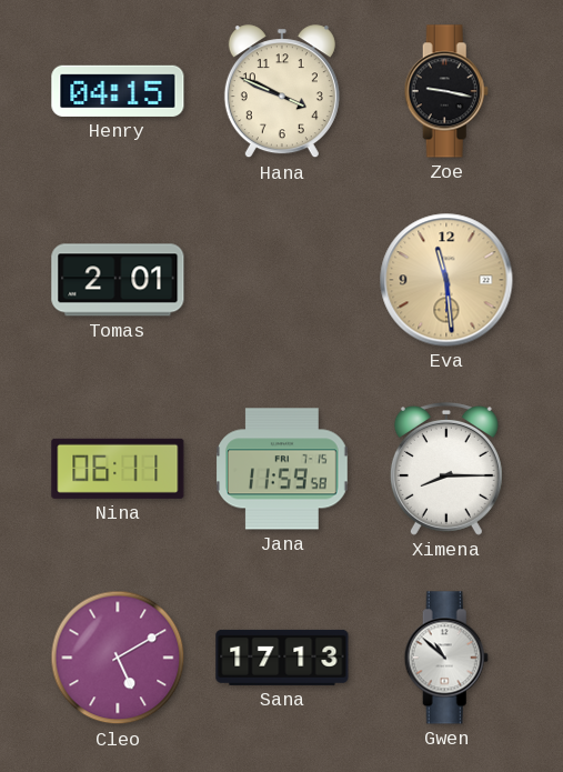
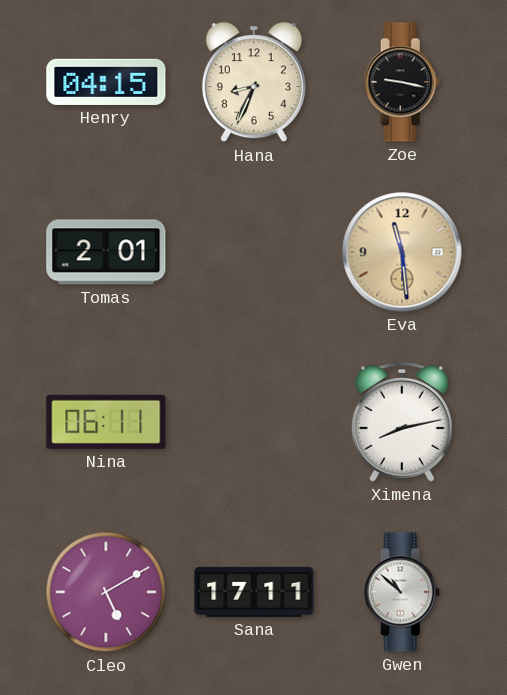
Hana: 3:49 -> 8:34 (254, 83)
Jana: 11:59 -> none (283, 469)
Ximena: 8:15 -> 8:13 (402, 422)
Sana: 17:13 -> 17:11 (254, 592)
